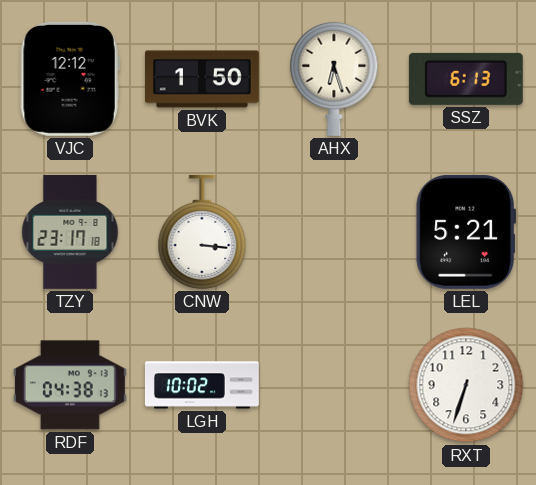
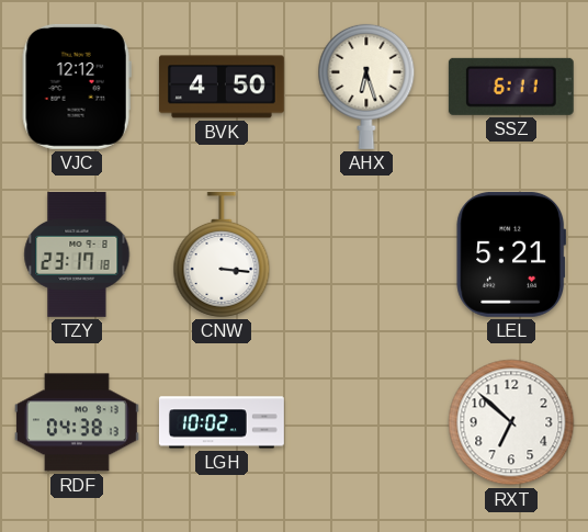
BVK: 1:50 -> 4:50 (222, 87)
SSZ: 6:13 -> 6:11 (511, 87)
RXT: 6:33 -> 6:52 (511, 422)
